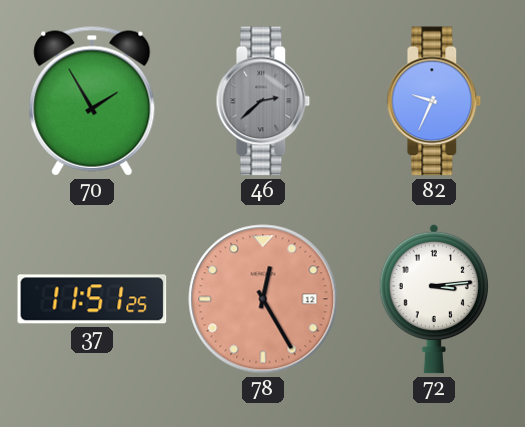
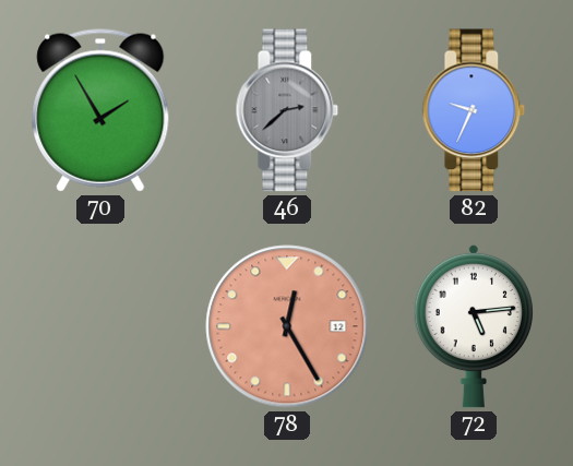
37: 11:51 -> none (92, 299)
72: 3:14 -> 5:14 (473, 326)
